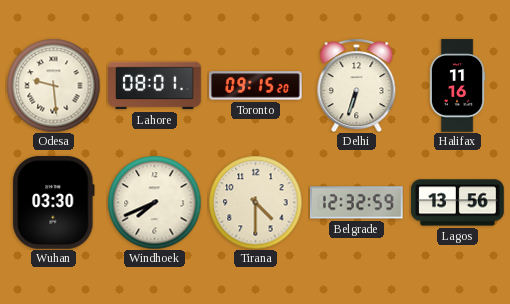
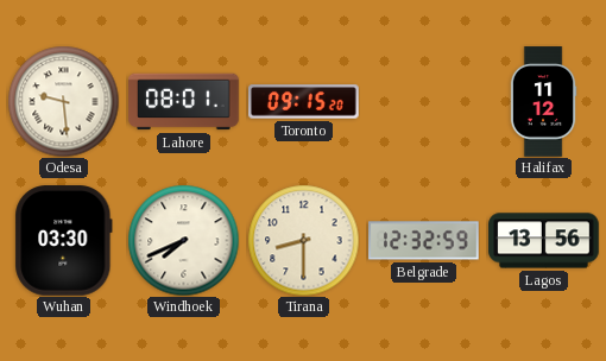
Delhi: 6:33 -> none (357, 85)
Halifax: 11:16 -> 11:12 (543, 102)
Tirana: 4:30 -> 8:30 (303, 240)
